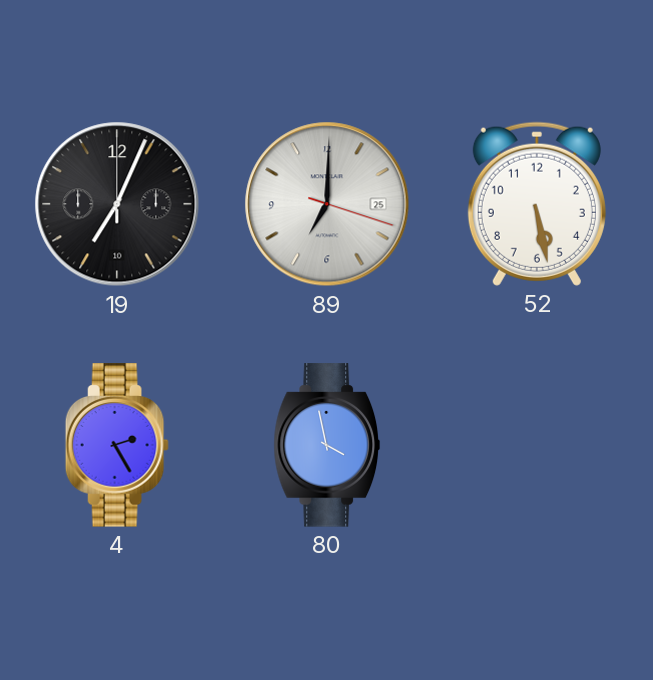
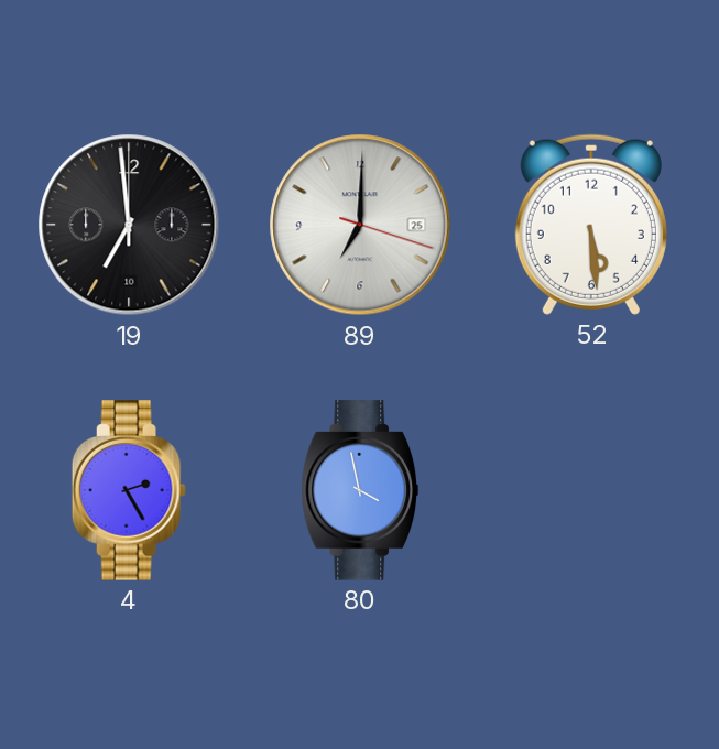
19: 7:04 -> 6:59 (129, 225)
52: 5:28 -> 5:29 (591, 225)
